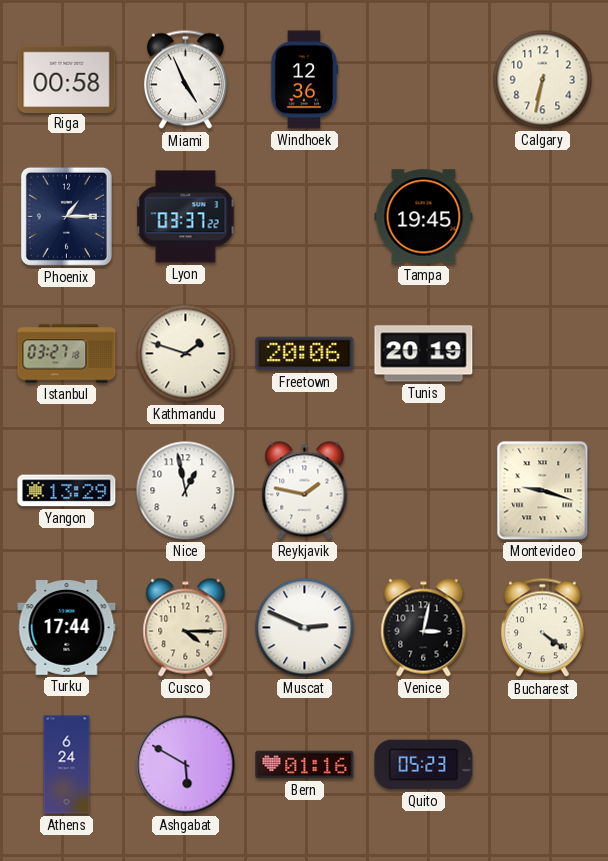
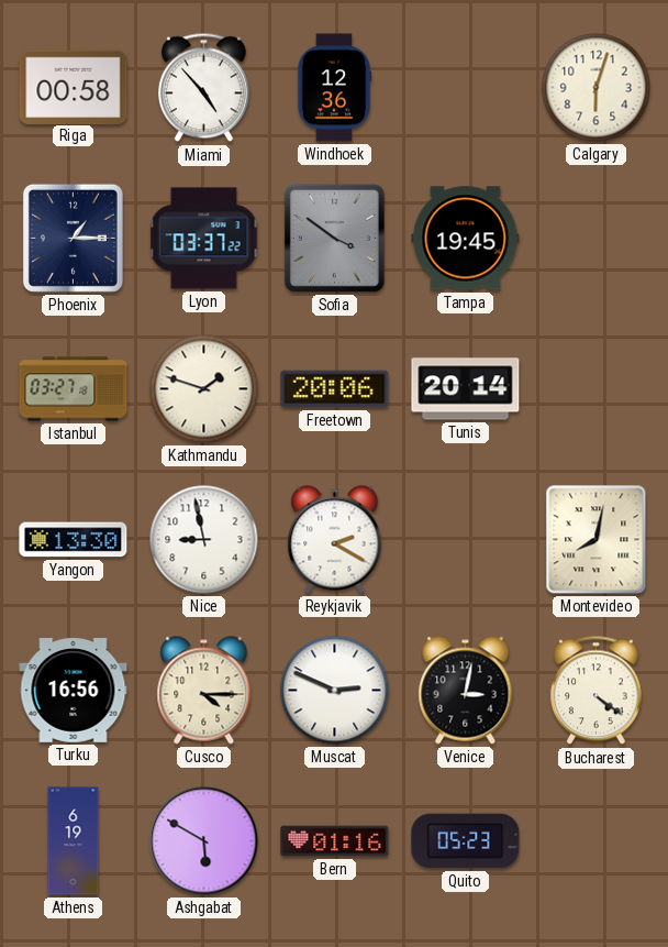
Miami: 4:56 -> 4:53 (203, 88)
Calgary: 6:32 -> 6:03 (597, 88)
Sofia: none -> 3:51 (334, 238)
Tunis: 20:19 -> 20:14 (466, 389)
Yangon: 13:29 -> 13:30 (74, 540)
Nice: 12:58 -> 8:58 (204, 540)
Reykjavik: 1:47 -> 2:20 (335, 540)
Montevideo: 9:18 -> 8:02 (597, 540)
Turku: 17:44 -> 16:56 (74, 691)
Athens: 6:24 -> 6:19 (74, 841)
